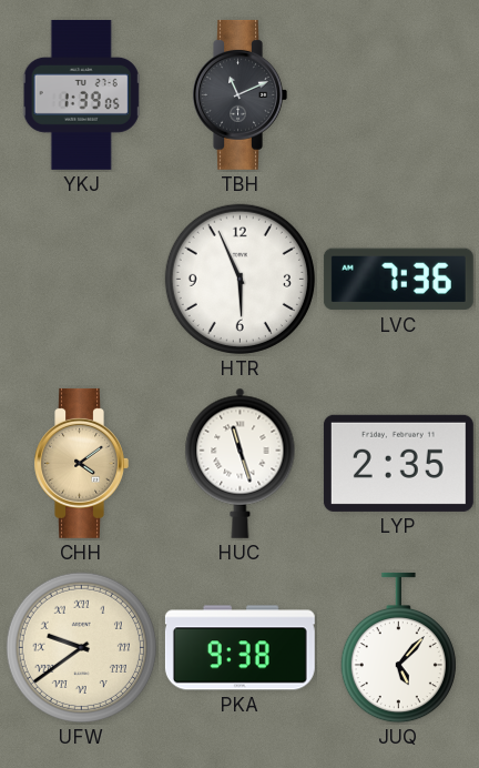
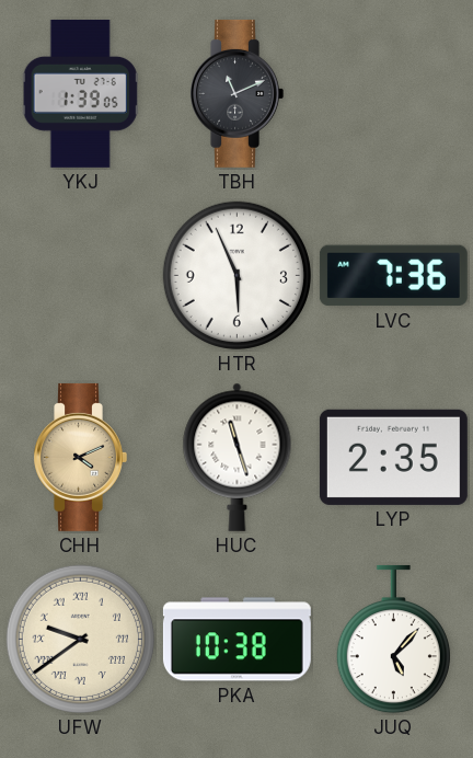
CHH: 4:09 -> 4:11 (80, 457)
PKA: 9:38 -> 10:38 (236, 640)
